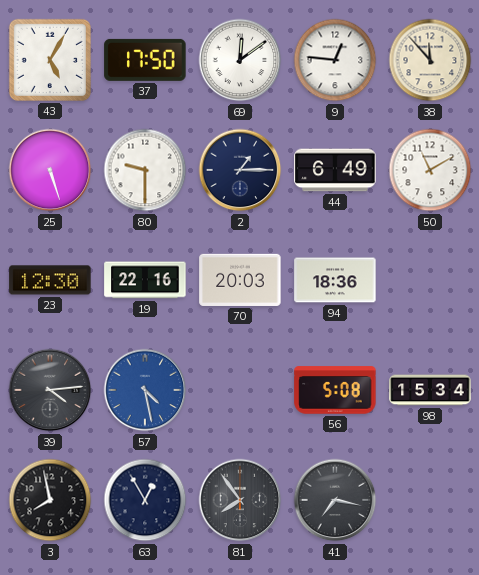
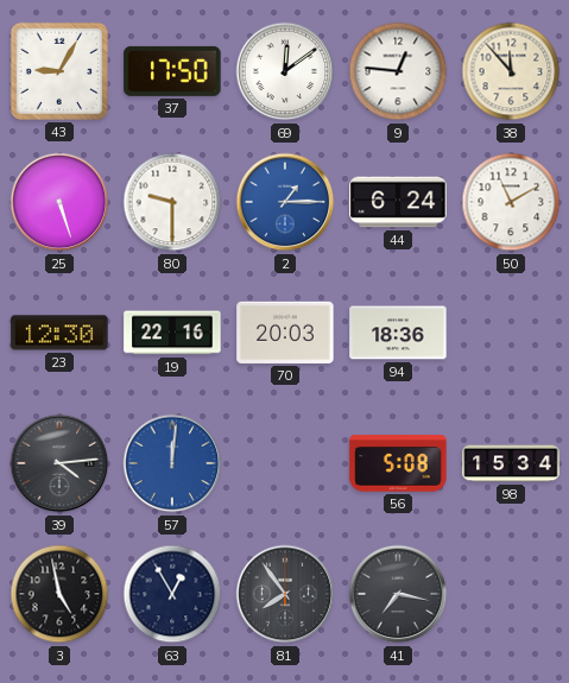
43: 5:05 -> 9:05 (59, 71)
2 dial: navy -> blue (285, 202)
44: 6:49 -> 6:24 (398, 202)
57: 4:28 -> 12:01 (172, 463)
3: 7:58 -> 4:58 (59, 594)
